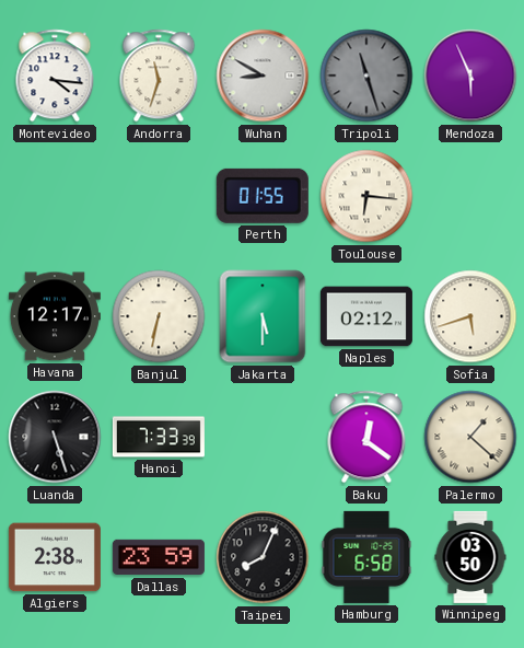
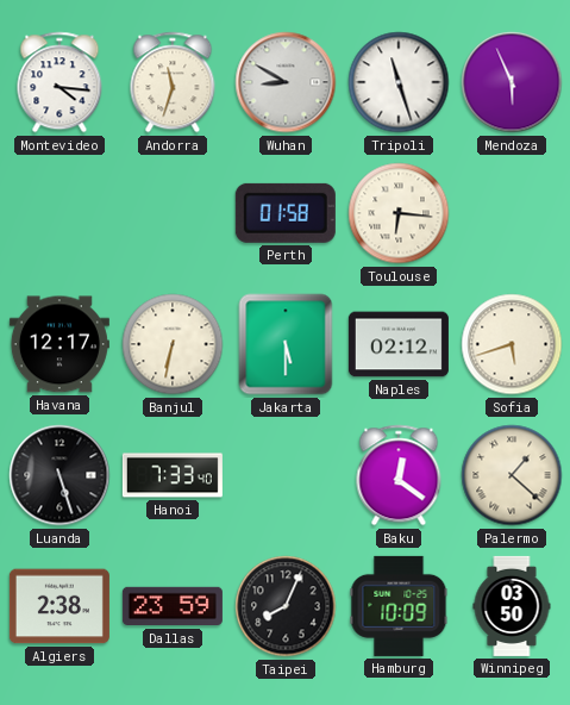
Tripoli dial: grey -> white (399, 82)
Perth: 01:55 -> 01:58 (286, 213)
Hanoi: 7:33:39 -> 7:33:40 (173, 475)
Hamburg: 6:58 -> 10:09 (399, 606)
